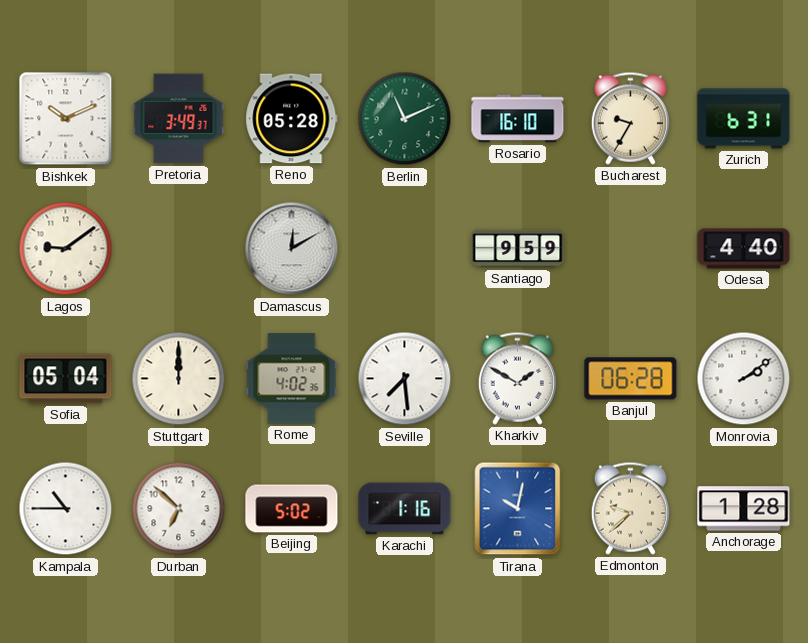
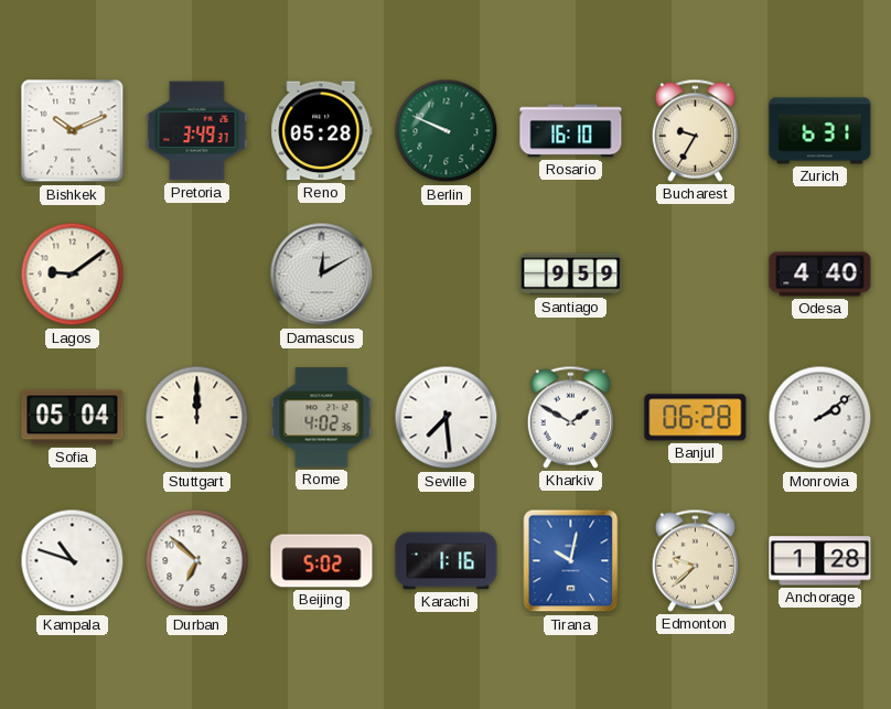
Berlin: 11:11 -> 9:49 (447, 131)
Kampala: 10:45 -> 10:48 (73, 561)
